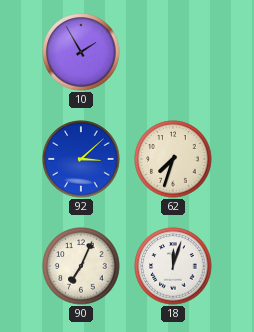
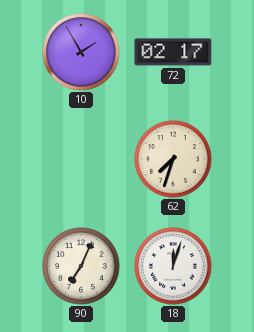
72: none -> 02:17 (173, 52)
92: 3:08 -> none (81, 159)
